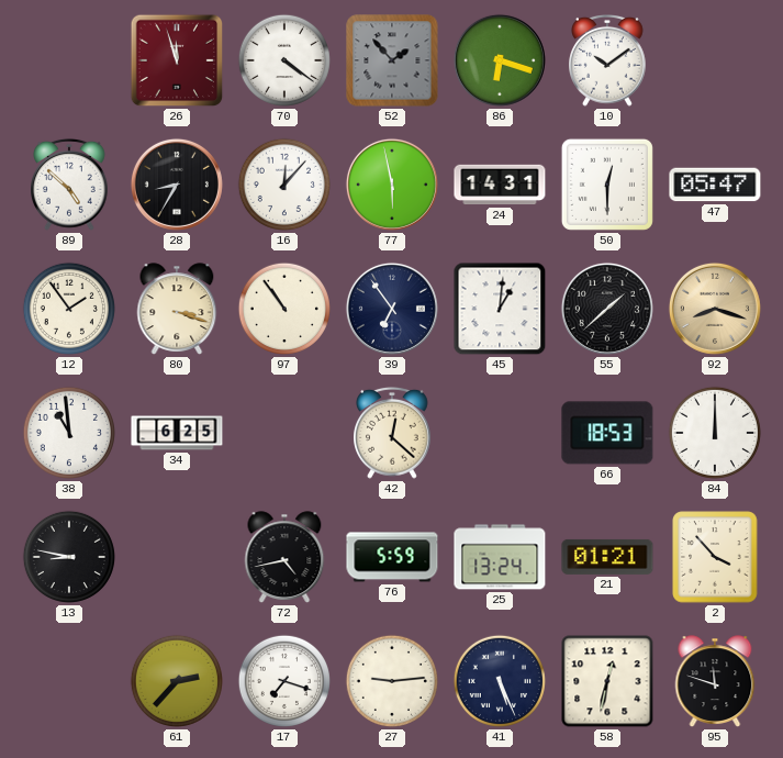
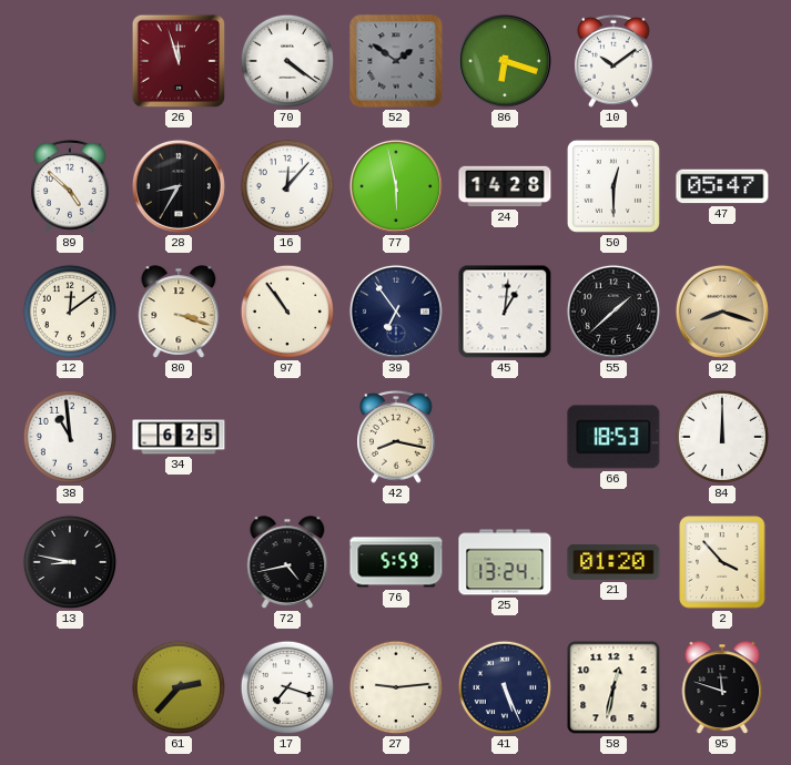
52: 1:53 -> 1:51 (396, 61)
24: 14:31 -> 14:28 (505, 186)
12: 1:54 -> 12:09 (70, 312)
42: 12:22 -> 8:17 (397, 437)
21: 01:21 -> 01:20 (613, 562)
